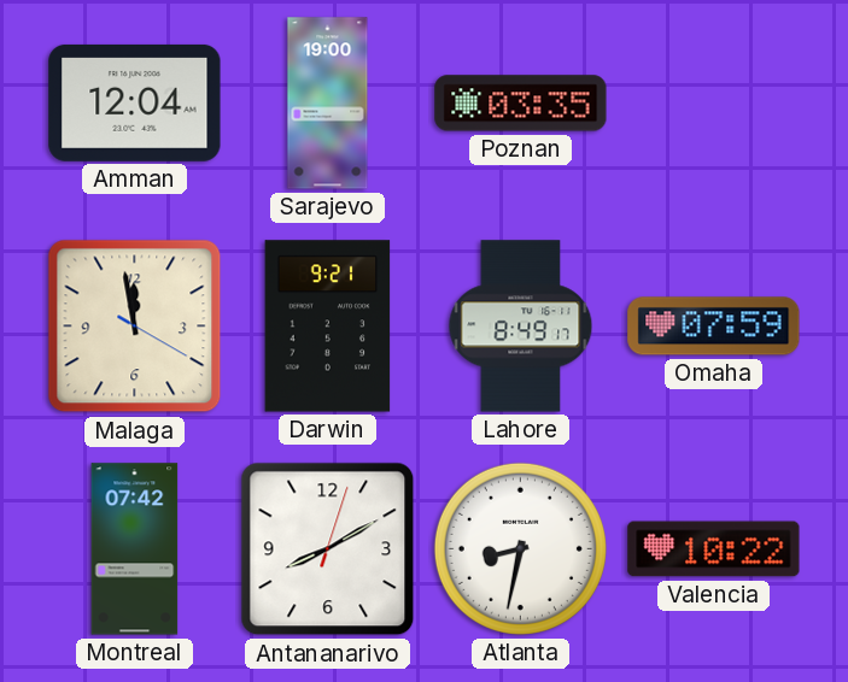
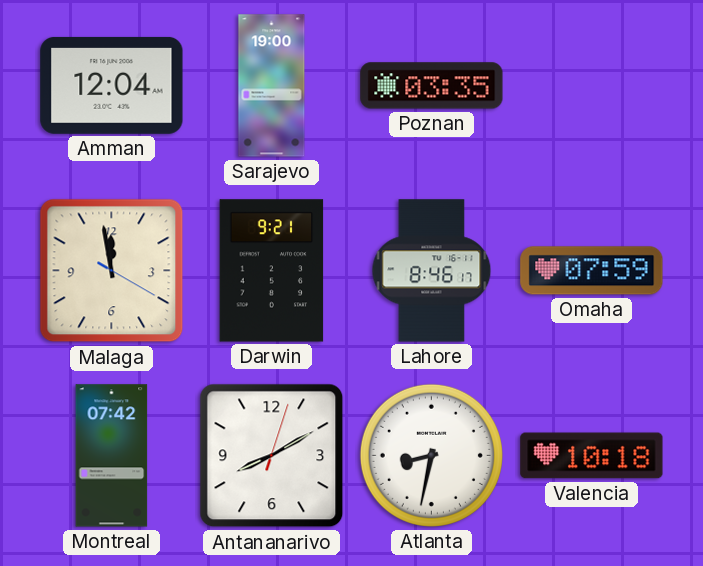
Lahore: 8:49 -> 8:46 (432, 271)
Valencia: 10:22 -> 10:18 (592, 456)
